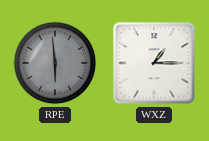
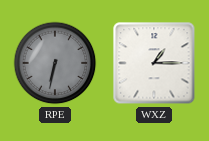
RPE: 5:59 -> 6:32 (55, 63)
